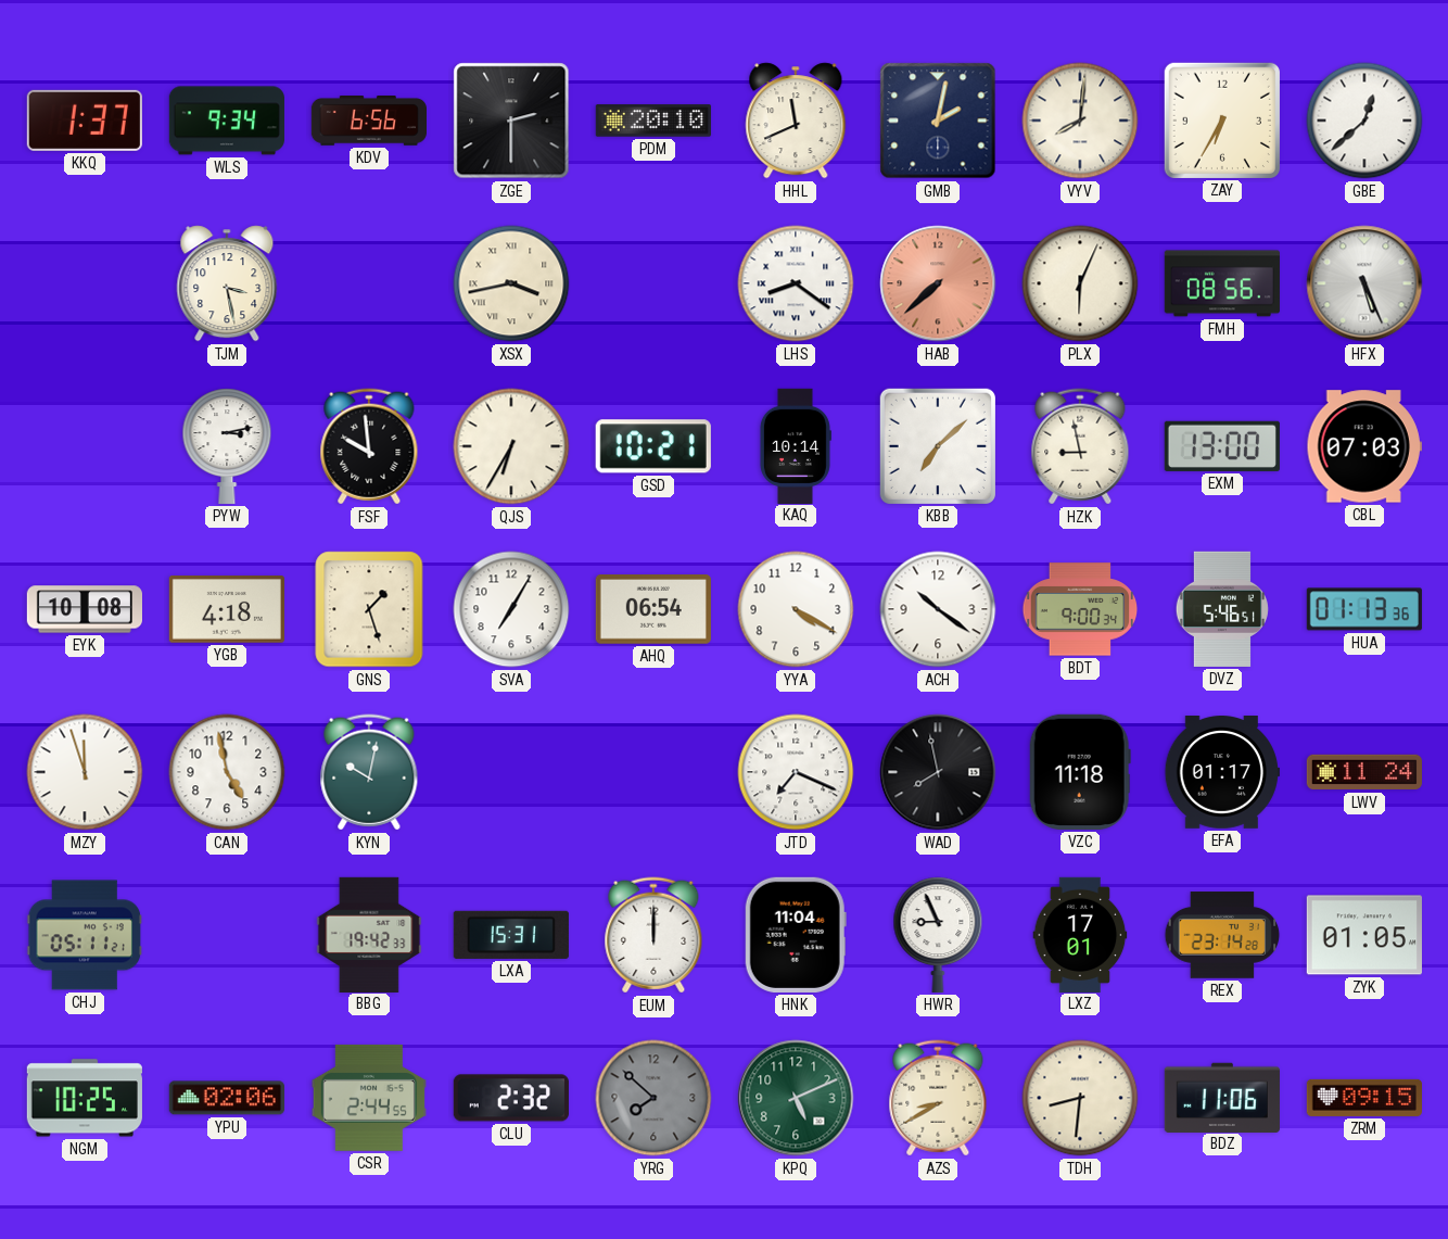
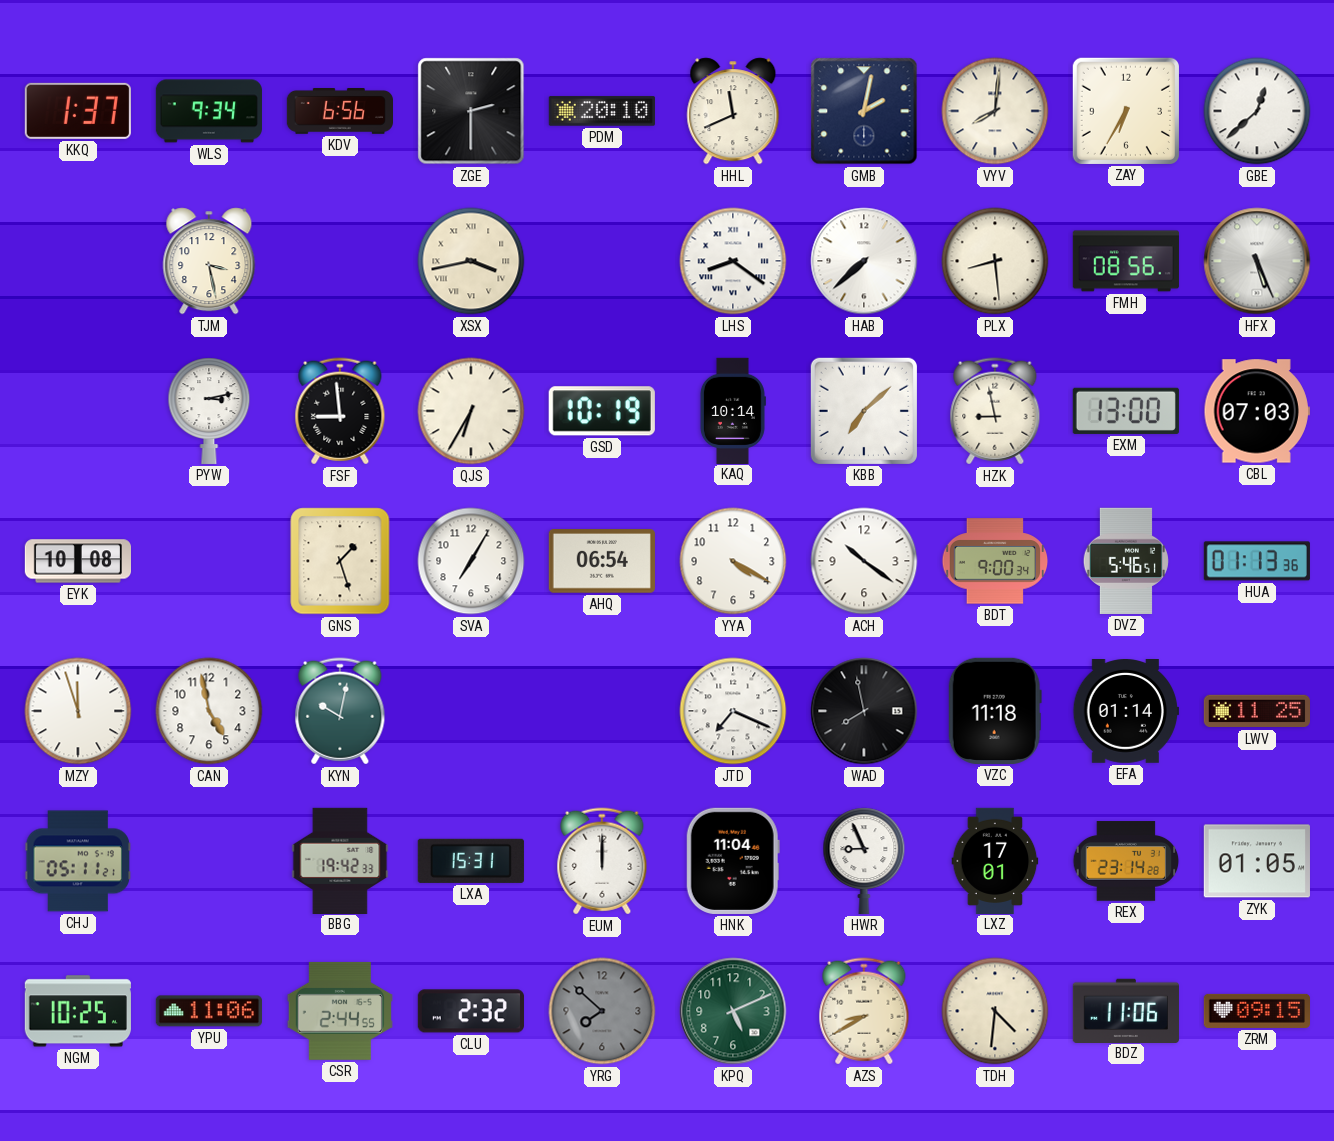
HAB dial: salmon -> white (864, 261)
PLX: 6:04 -> 8:29 (995, 261)
FSF: 9:59 -> 8:59 (340, 411)
GSD: 10:21 -> 10:19 (602, 411)
YGB: 4:18 -> none (227, 610)
EFA: 01:17 -> 01:14 (1126, 712)
LWV: 11:24 -> 11:25 (1256, 711)
YPU: 02:06 -> 11:06 (209, 1011)
TDH: 8:31 -> 4:31 (995, 1011)
